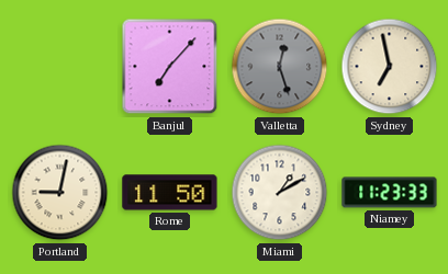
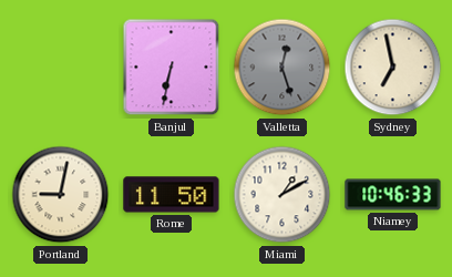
Banjul: 7:07 -> 6:32 (172, 68)
Niamey: 11:23 -> 10:46 (393, 195)
